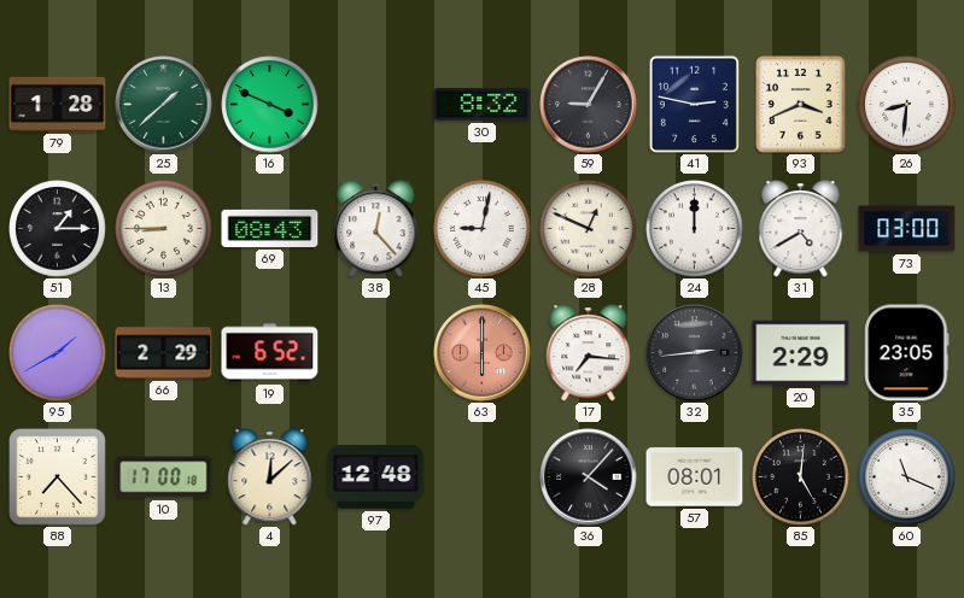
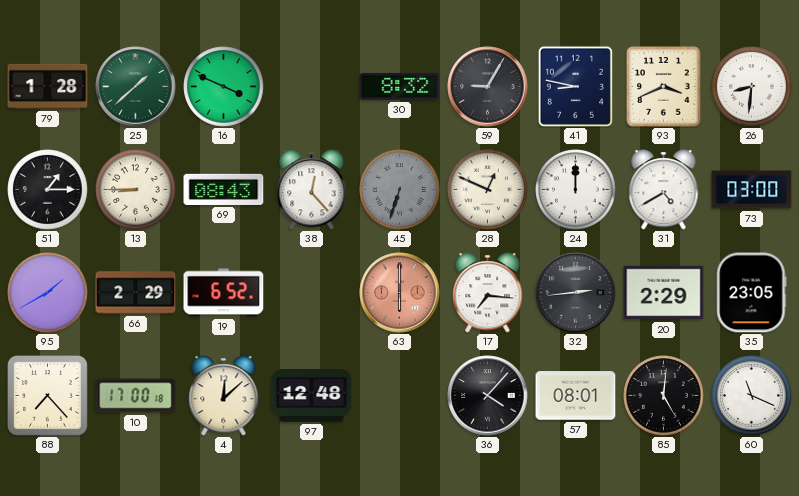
41: 2:47 -> 8:47 (575, 86)
45: 9:02 -> 6:33 (400, 190)
45 dial: white -> grey (400, 190)
